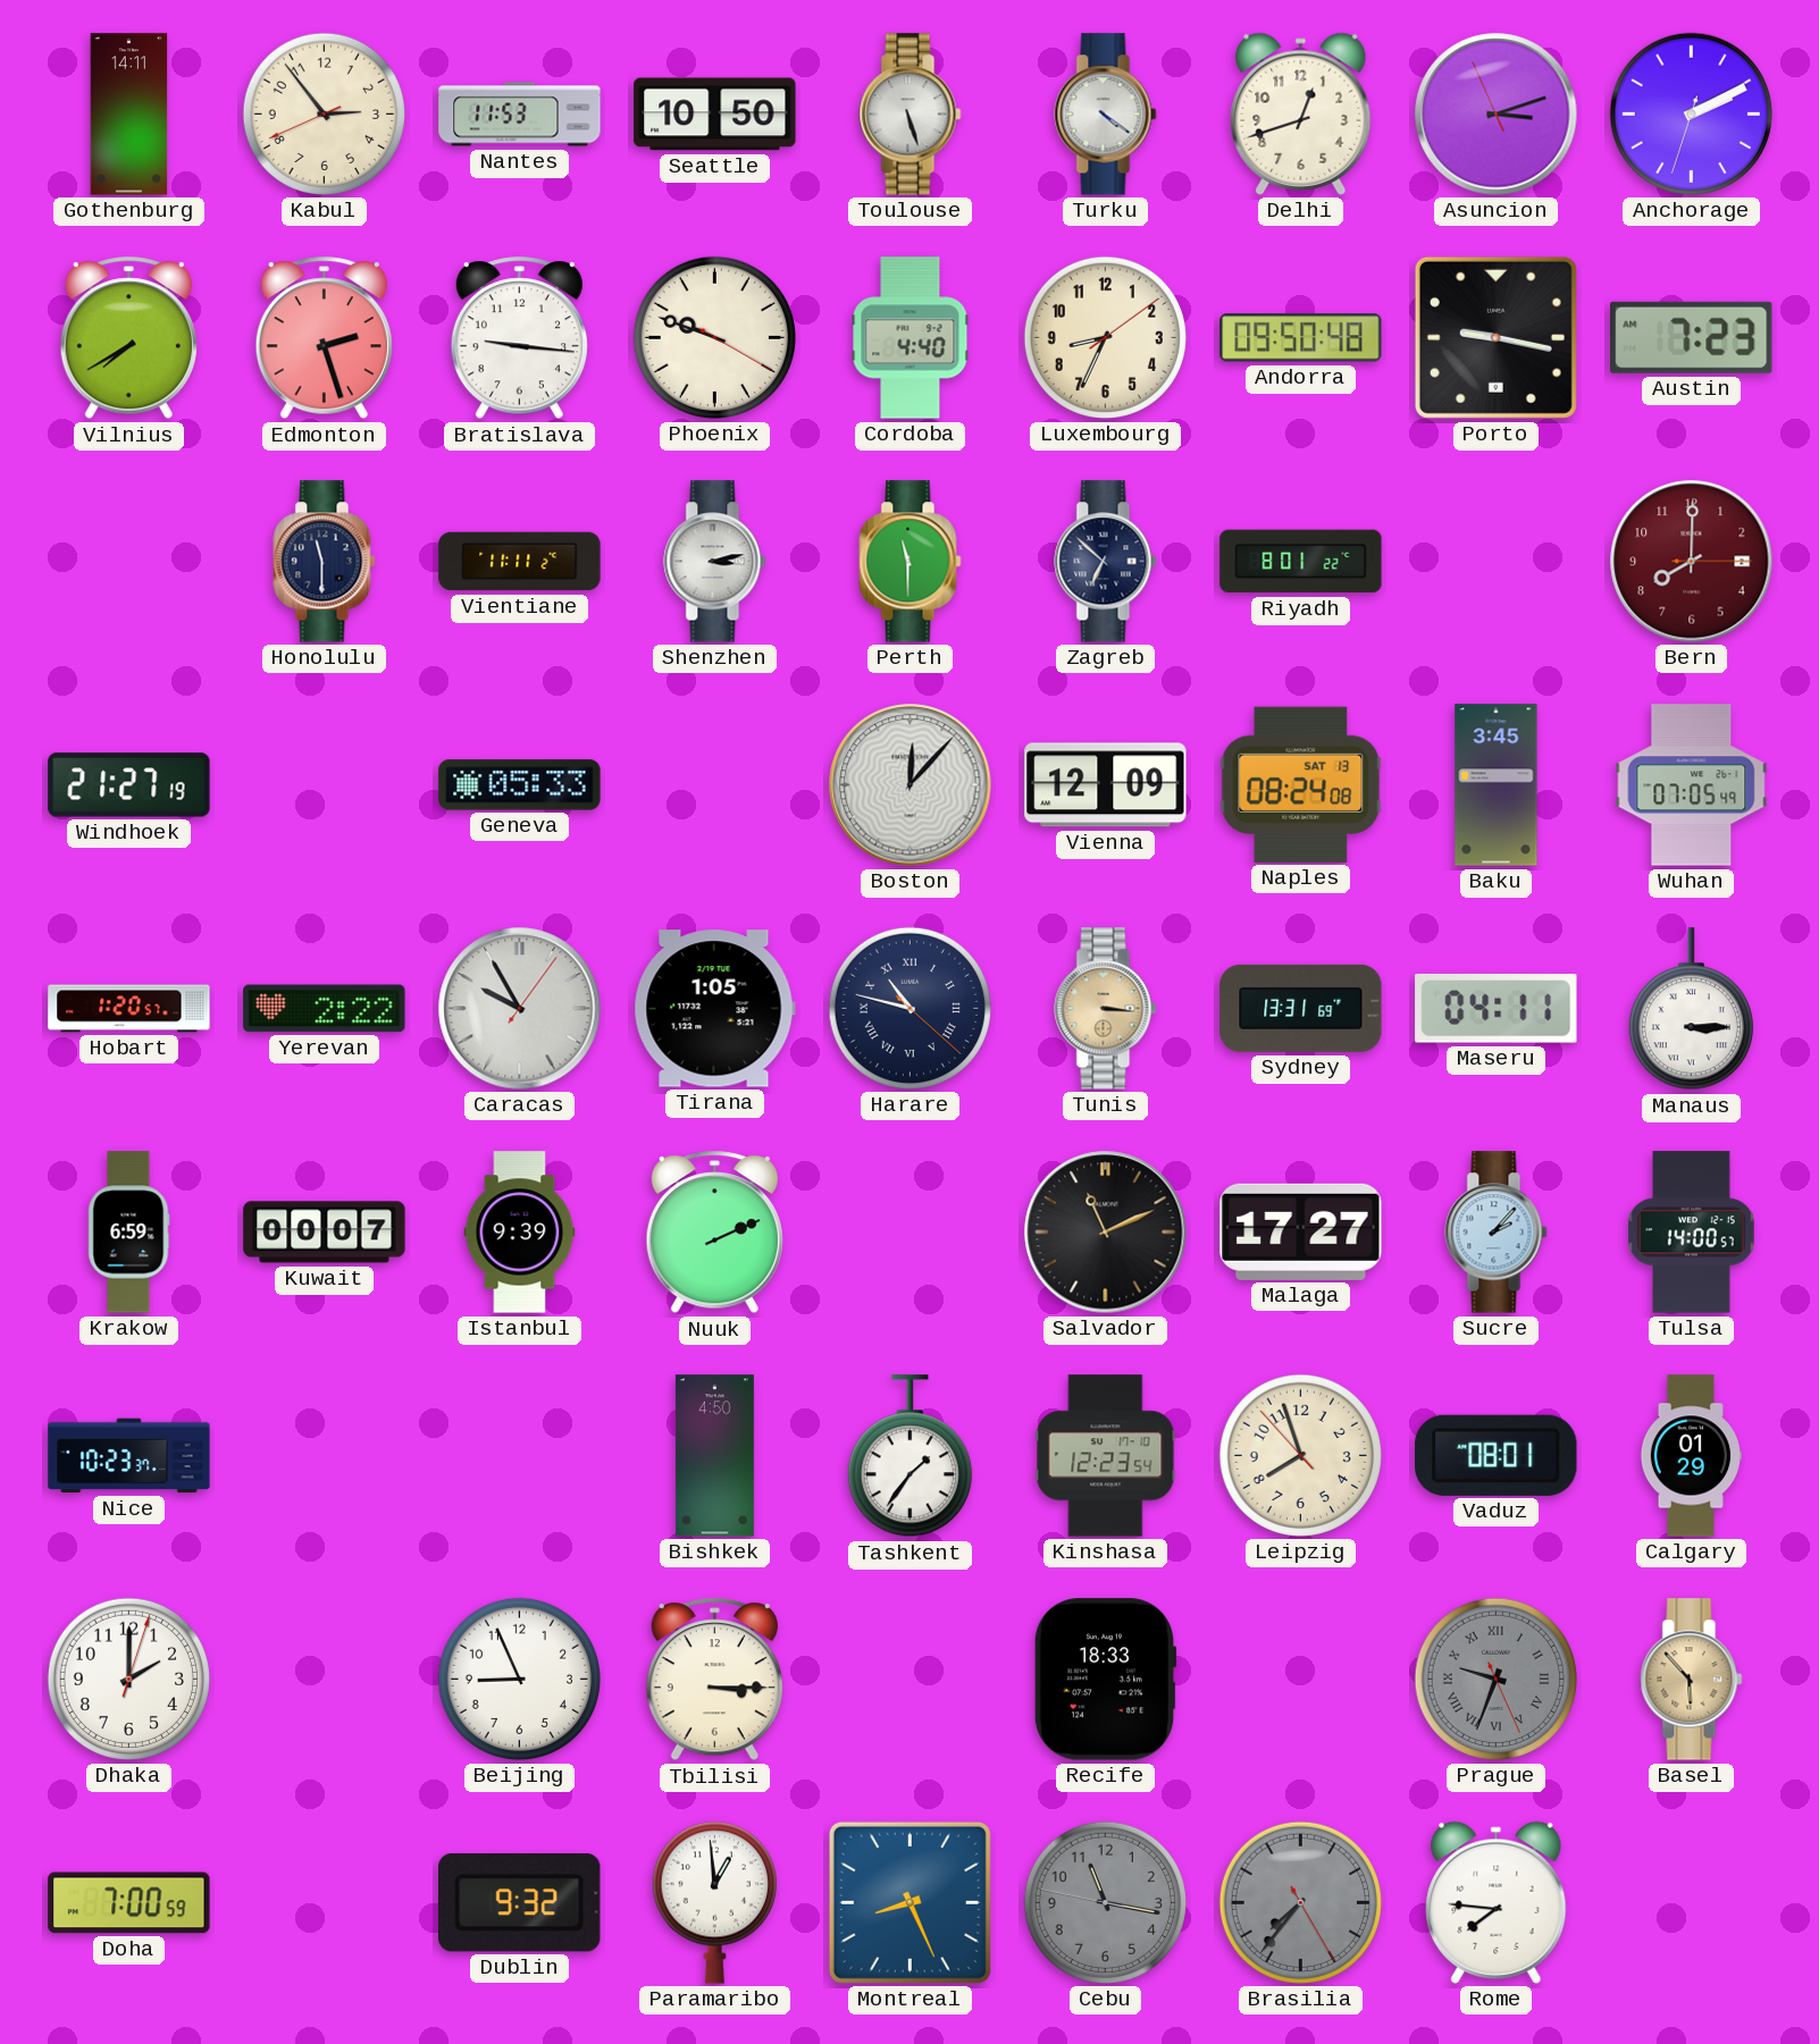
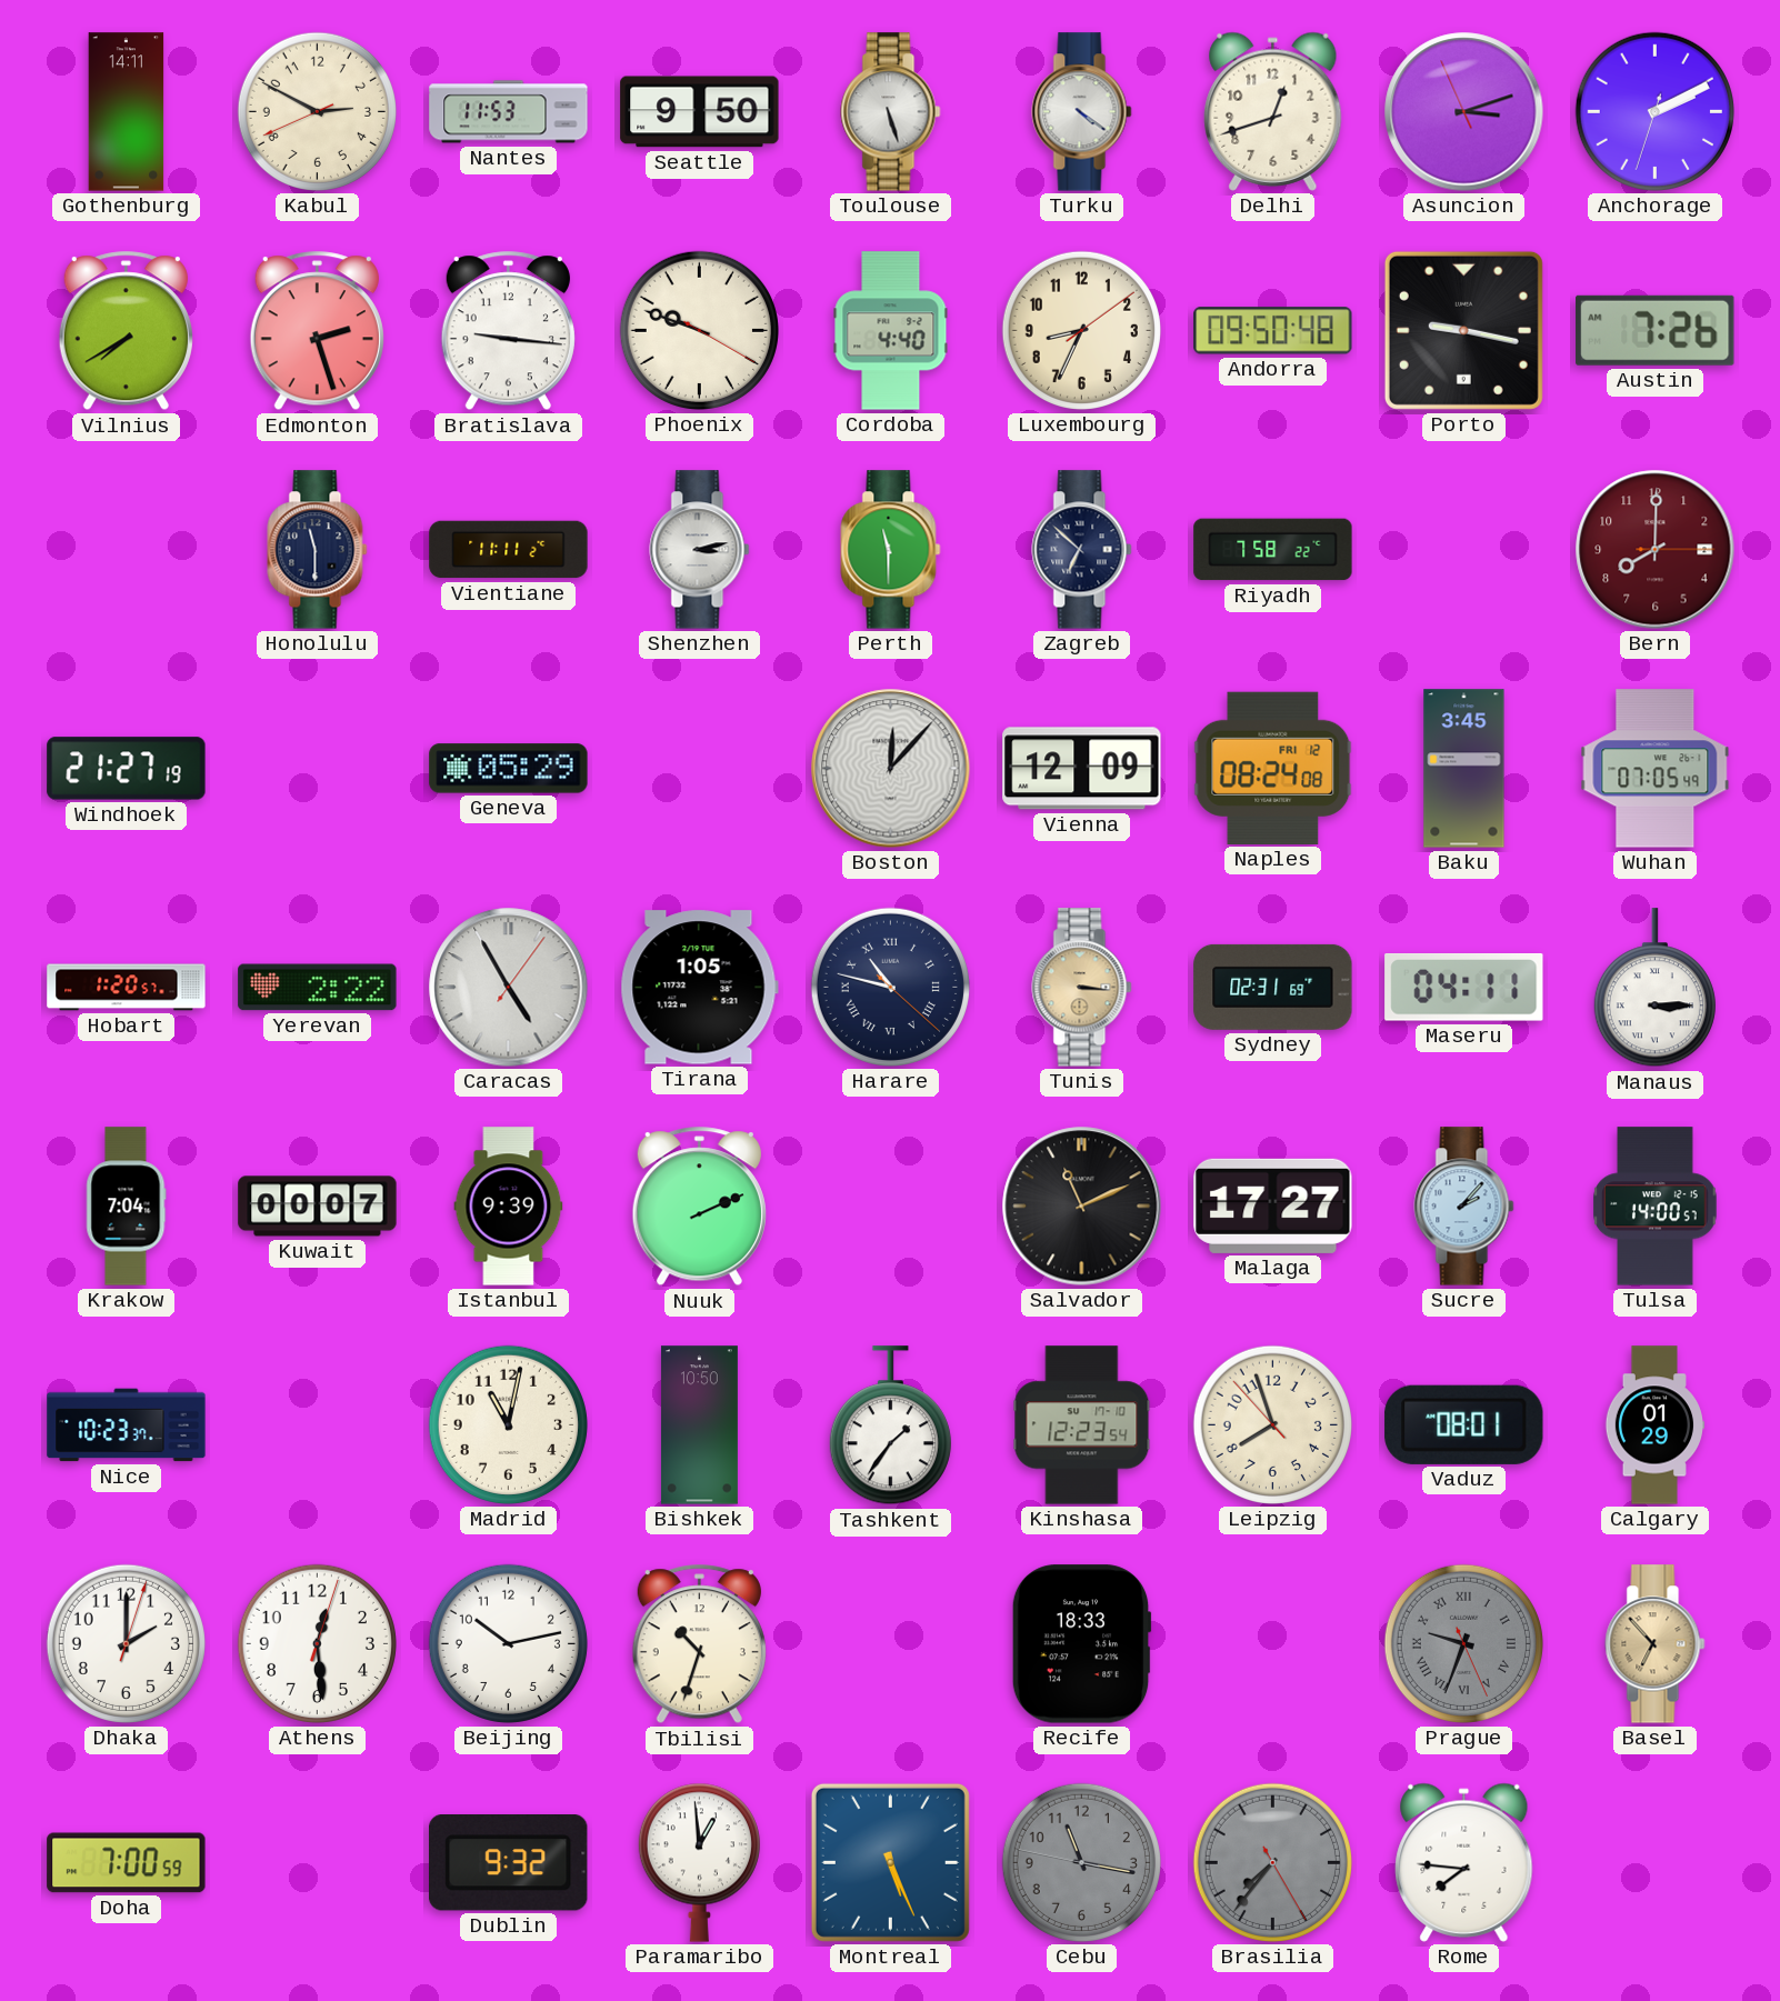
Kabul: 2:53 -> 2:49 (317, 111)
Seattle: 10:50 -> 9:50 (700, 112)
Austin: 7:23 -> 7:26 (1656, 330)
Riyadh: 8:01 -> 7:58 (1273, 550)
Geneva: 05:33 -> 05:29 (509, 769)
Naples date: SAT 13 -> FRI 12 (1273, 768)
Caracas: 9:55 -> 4:55 (509, 988)
Sydney: 13:31 -> 02:31 (1273, 987)
Krakow: 6:59 -> 7:04 (127, 1207)
Madrid: none -> 11:02 (508, 1424)
Bishkek: 4:50 -> 10:50 (699, 1425)
Athens: none -> 12:29 (317, 1643)
Beijing: 8:56 -> 10:13 (508, 1643)
Tbilisi: 3:15 -> 10:33 (699, 1644)
Basel: 5:53 -> 6:53 (1656, 1644)
Montreal: 8:26 -> 5:26 (890, 1862)
